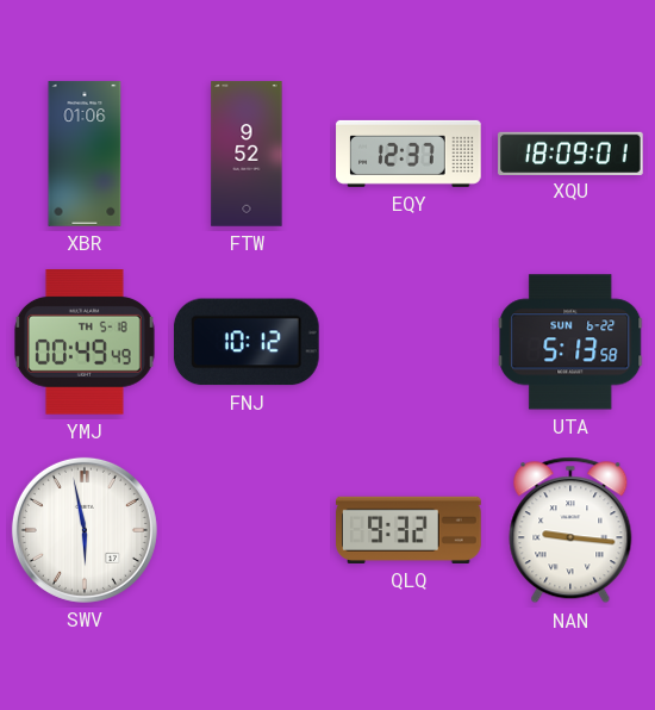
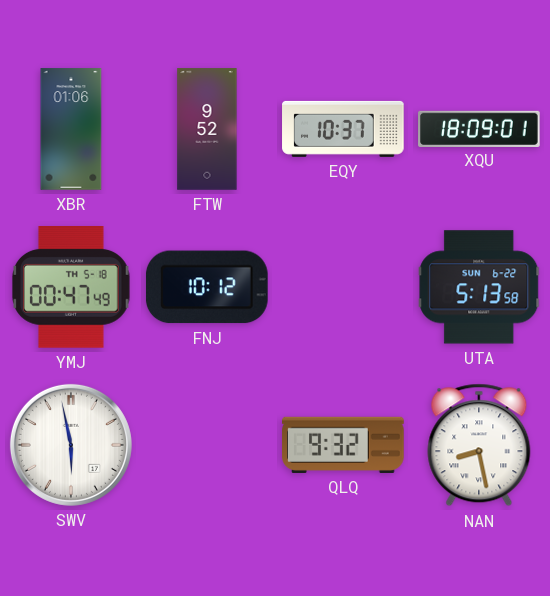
EQY: 12:37 -> 10:37 (343, 129)
YMJ: 00:49 -> 00:47 (72, 288)
NAN: 9:16 -> 8:28 (479, 445)
